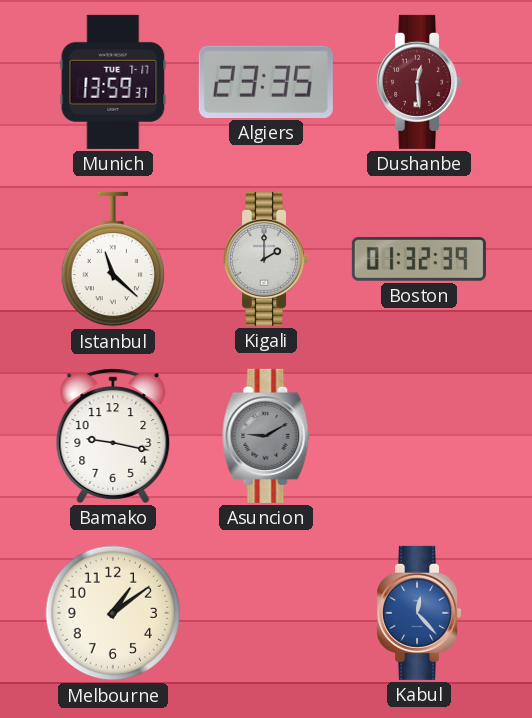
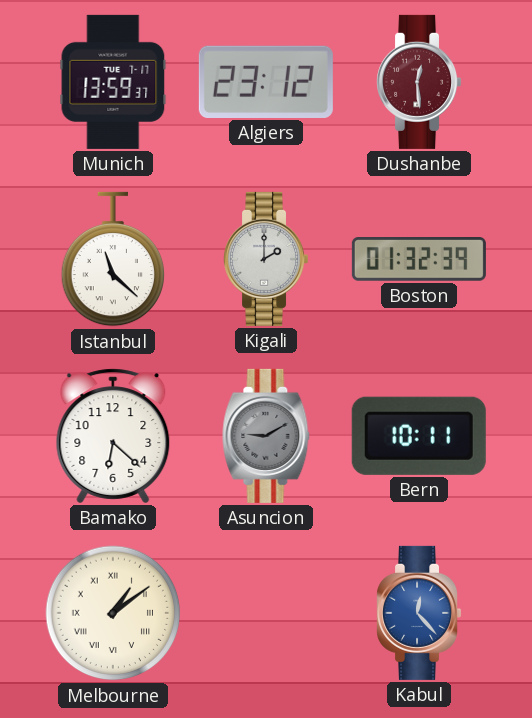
Algiers: 23:35 -> 23:12 (266, 82)
Bamako: 9:17 -> 6:22 (113, 436)
Bern: none -> 10:11 (419, 436)
Melbourne numerals: Arabic -> Roman (113, 613)
